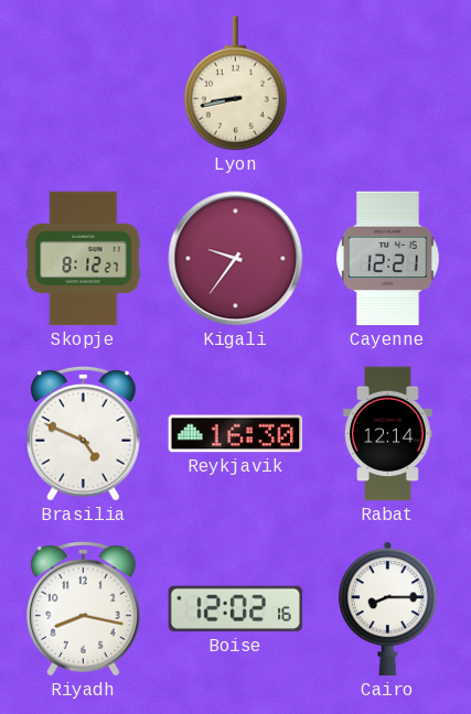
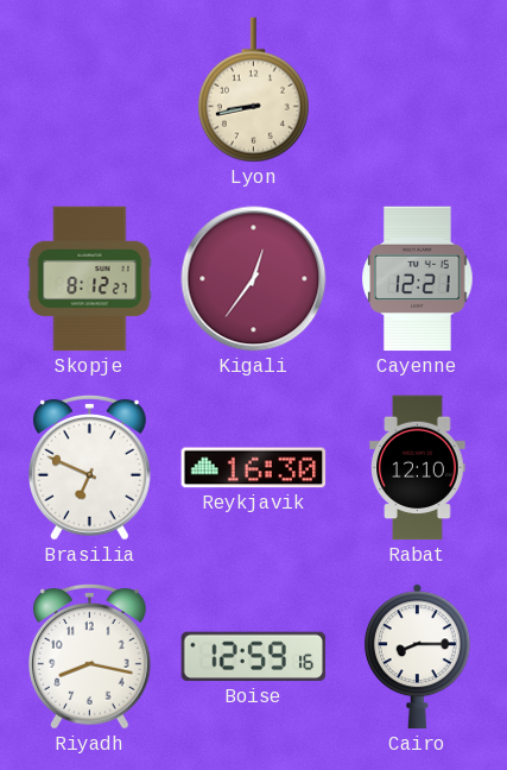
Kigali: 9:36 -> 12:36 (254, 279)
Brasilia: 4:49 -> 6:49 (90, 467)
Rabat: 12:14 -> 12:10 (418, 468)
Boise: 12:02 -> 12:59 (254, 657)
